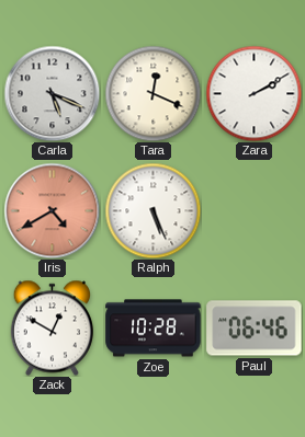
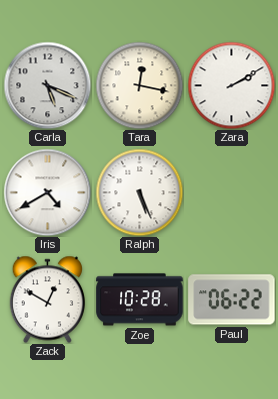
Tara: 12:19 -> 12:17 (139, 85)
Iris dial: salmon -> white (47, 192)
Paul: 06:46 -> 06:22 (232, 300)
